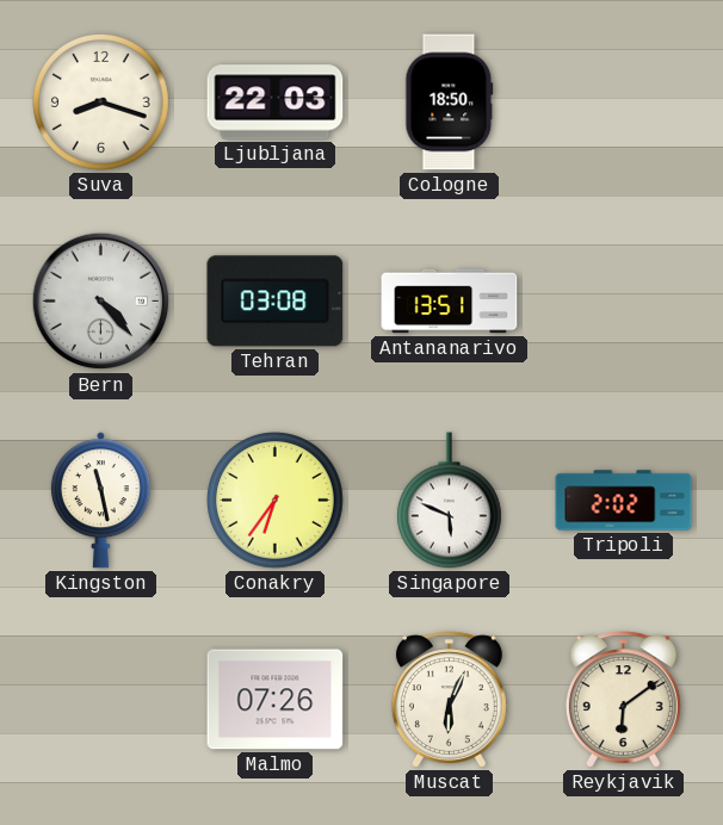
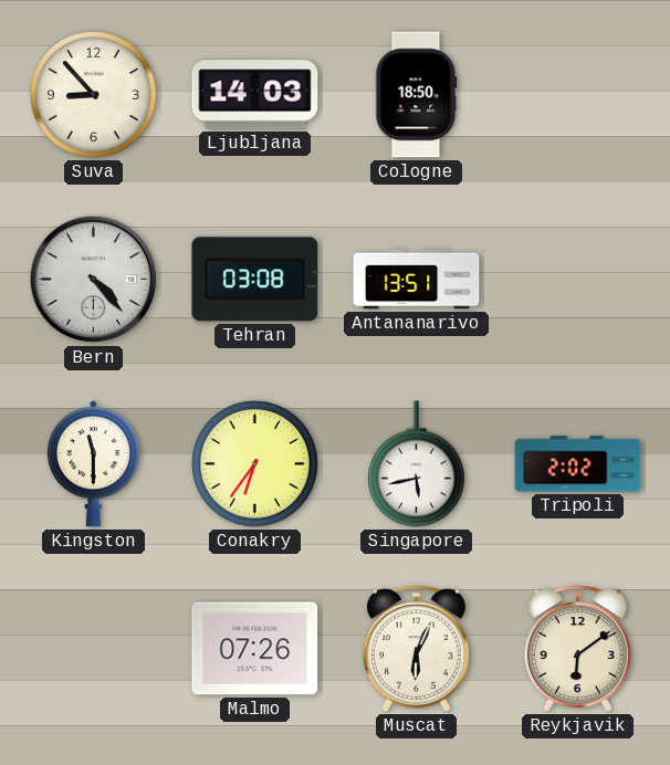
Suva: 8:18 -> 8:53 (94, 95)
Ljubljana: 22:03 -> 14:03 (255, 95)
Kingston: 11:28 -> 11:30 (93, 464)
Singapore: 5:49 -> 5:43 (416, 464)
